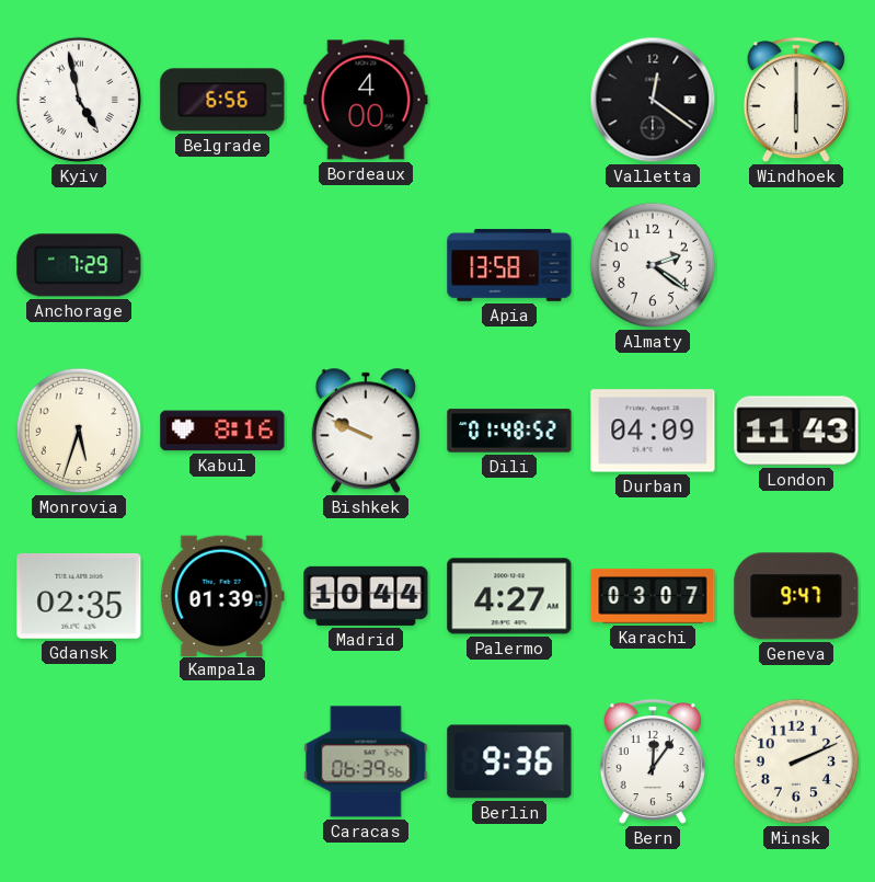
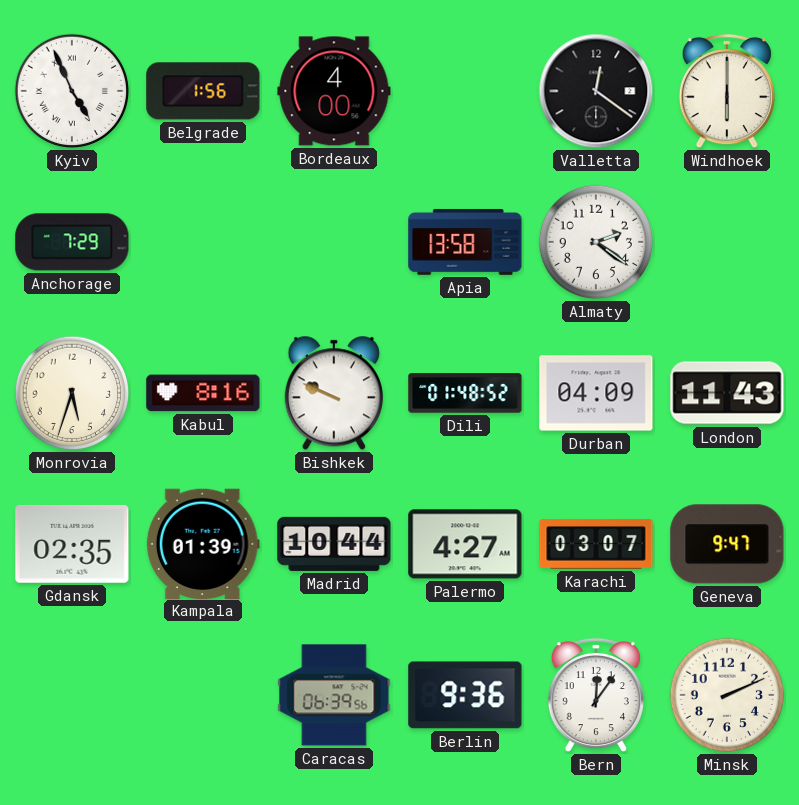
Kyiv: 4:58 -> 4:56 (72, 91)
Belgrade: 6:56 -> 1:56 (203, 91)
